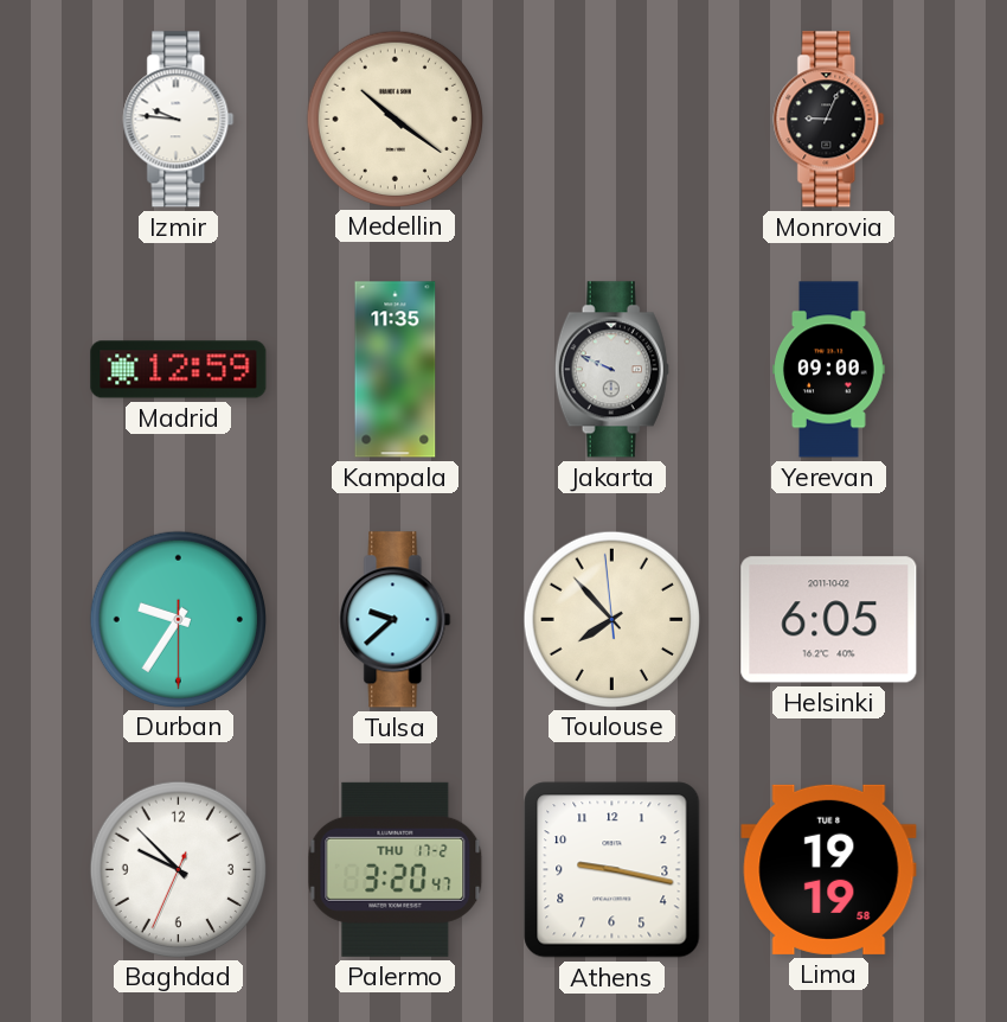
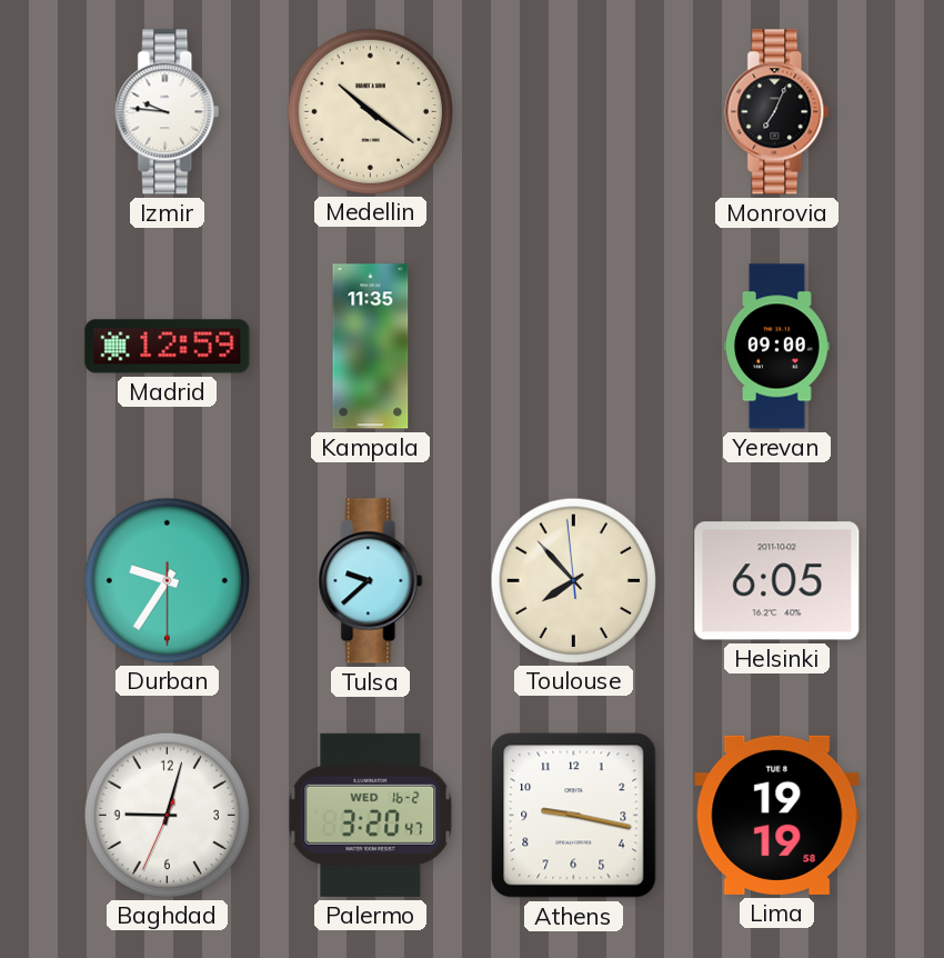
Monrovia: 9:04 -> 7:04 (777, 112)
Jakarta: 9:49 -> none (611, 370)
Baghdad: 9:52 -> 9:02 (167, 815)
Palermo date: THU 17-2 -> WED 16-2 (371, 815)
